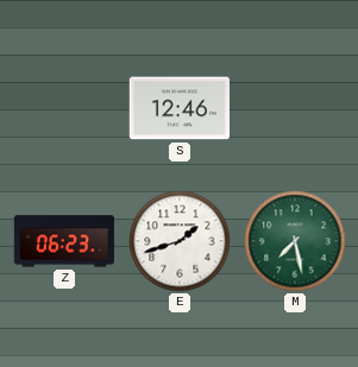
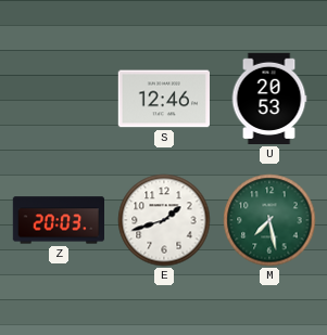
U: none -> 20:53 (269, 99)
Z: 06:23 -> 20:03 (58, 220)
